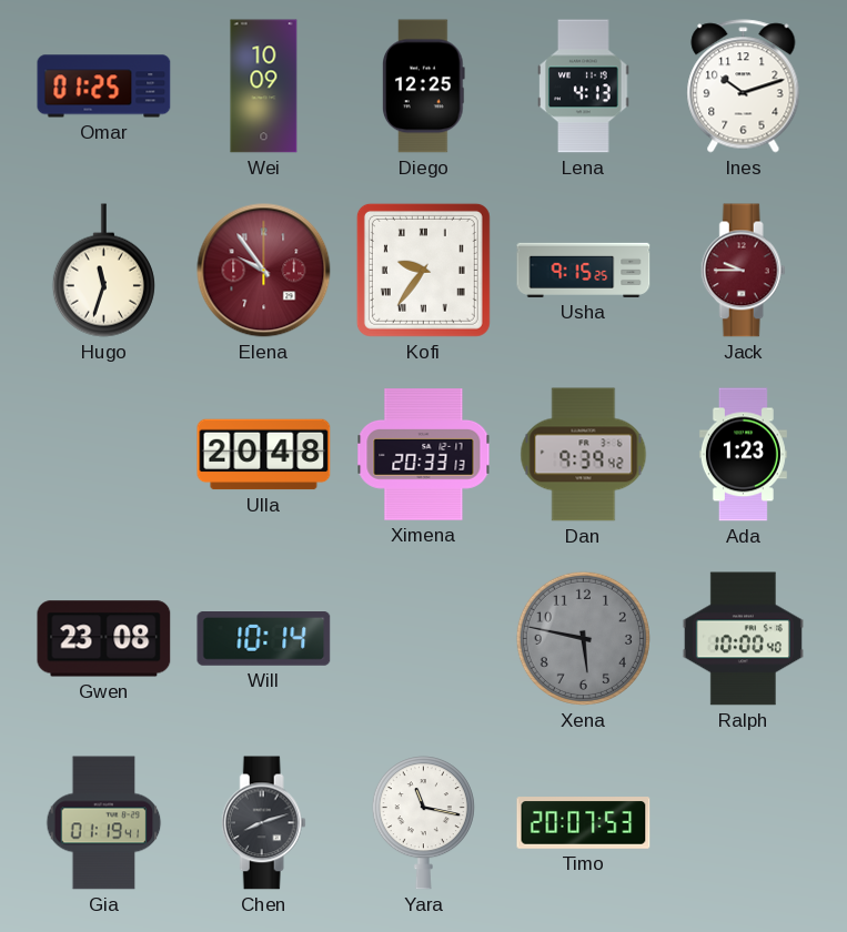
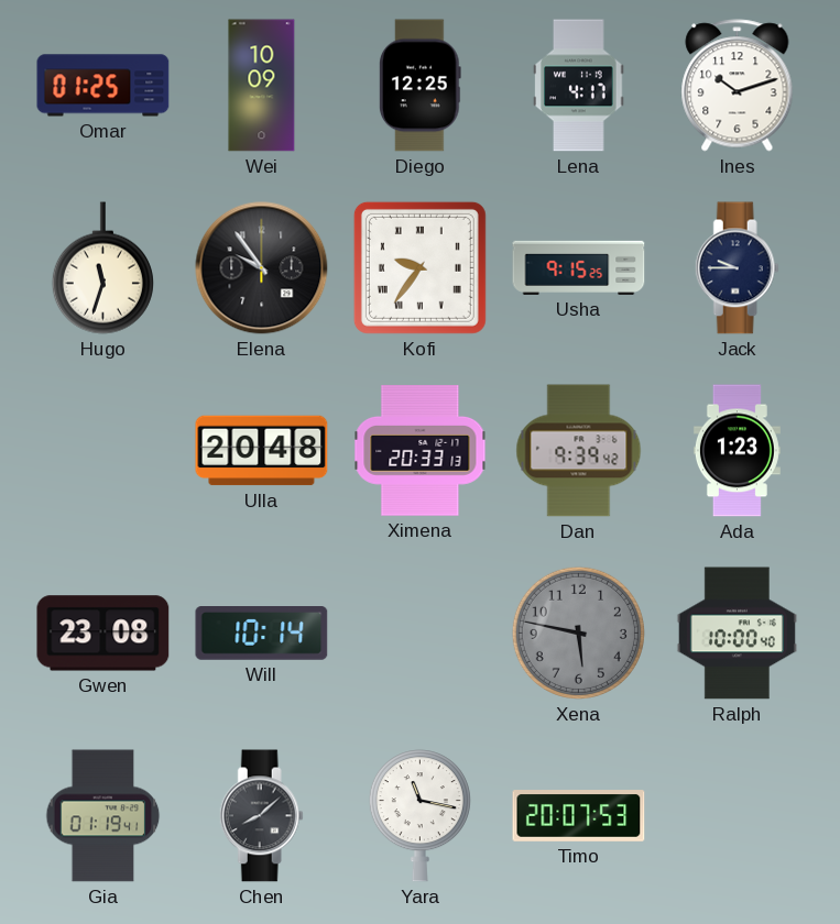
Lena: 4:13 -> 4:17 (579, 86)
Elena dial: burgundy -> black (262, 268)
Jack dial: burgundy -> navy (737, 268)
Chen: 8:12 -> 8:08 (261, 816)
